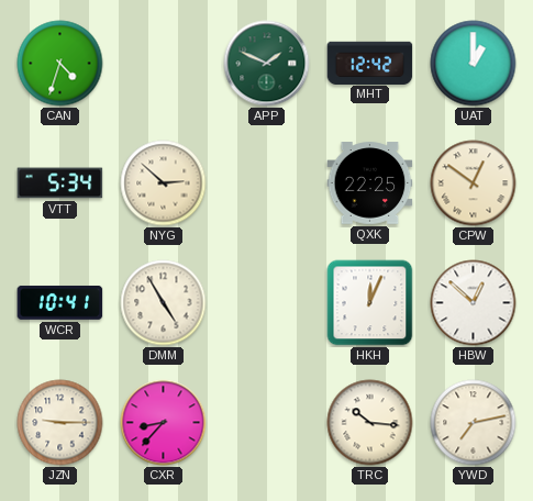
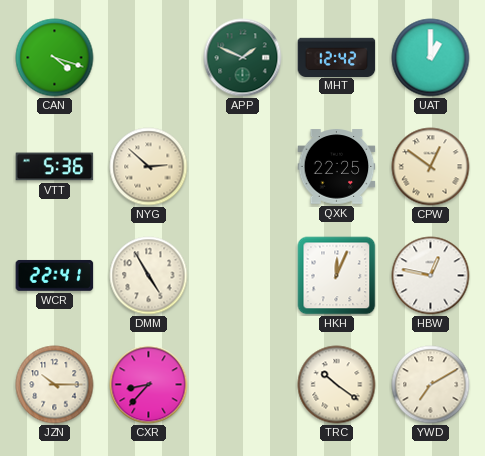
CAN: 4:33 -> 4:18 (55, 58)
VTT: 5:34 -> 5:36 (55, 167)
WCR: 10:41 -> 22:41 (55, 275)
HBW: 12:52 -> 12:47 (431, 276)
JZN: 9:15 -> 10:15 (55, 385)
TRC: 10:16 -> 10:21 (337, 385)
YWD: 7:13 -> 7:10 (431, 385)
